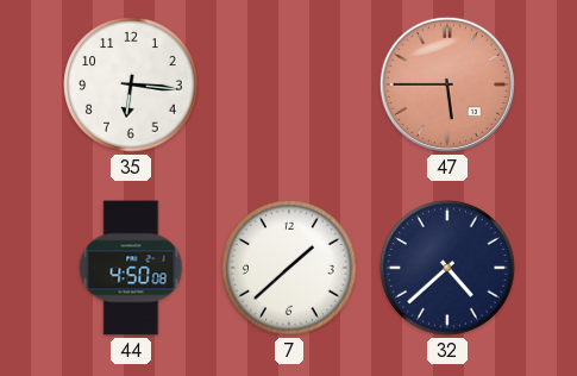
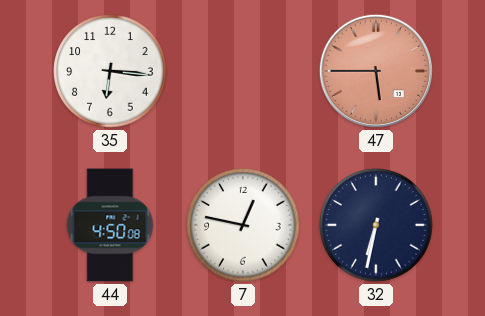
7: 1:38 -> 12:47 (243, 225)
32: 4:38 -> 6:32 (376, 225)
